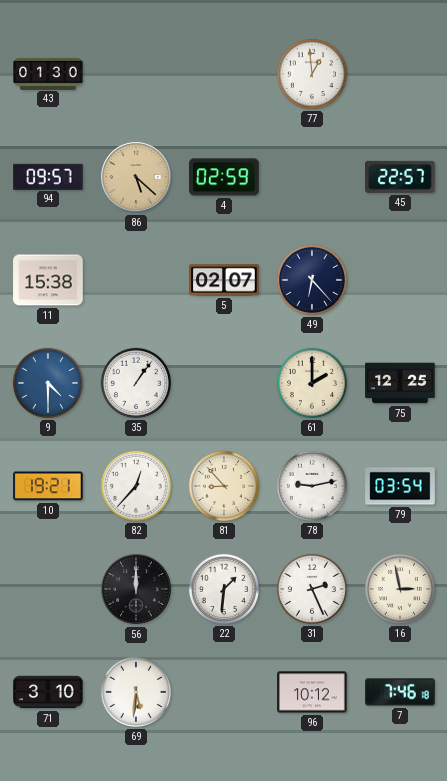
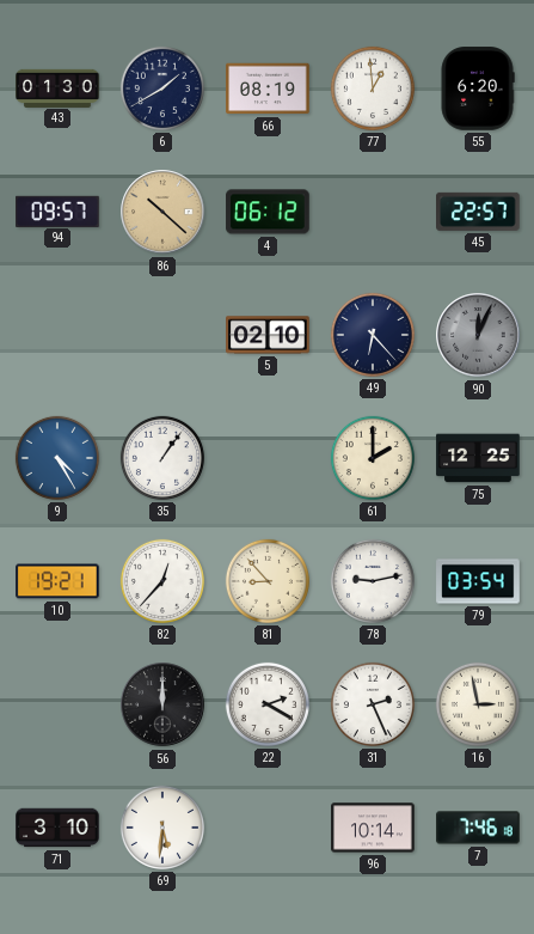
6: none -> 1:40 (162, 88)
66: none -> 08:19 (268, 88)
55: none -> 6:20 (478, 88)
86: 5:22 -> 10:22 (162, 212)
4: 02:59 -> 06:12 (268, 212)
11: 15:38 -> none (48, 280)
5: 02:07 -> 02:10 (268, 335)
90: none -> 12:04 (478, 335)
9: 4:30 -> 4:25 (57, 458)
22: 1:31 -> 2:20 (268, 704)
96: 10:12 -> 10:14 (373, 828)
